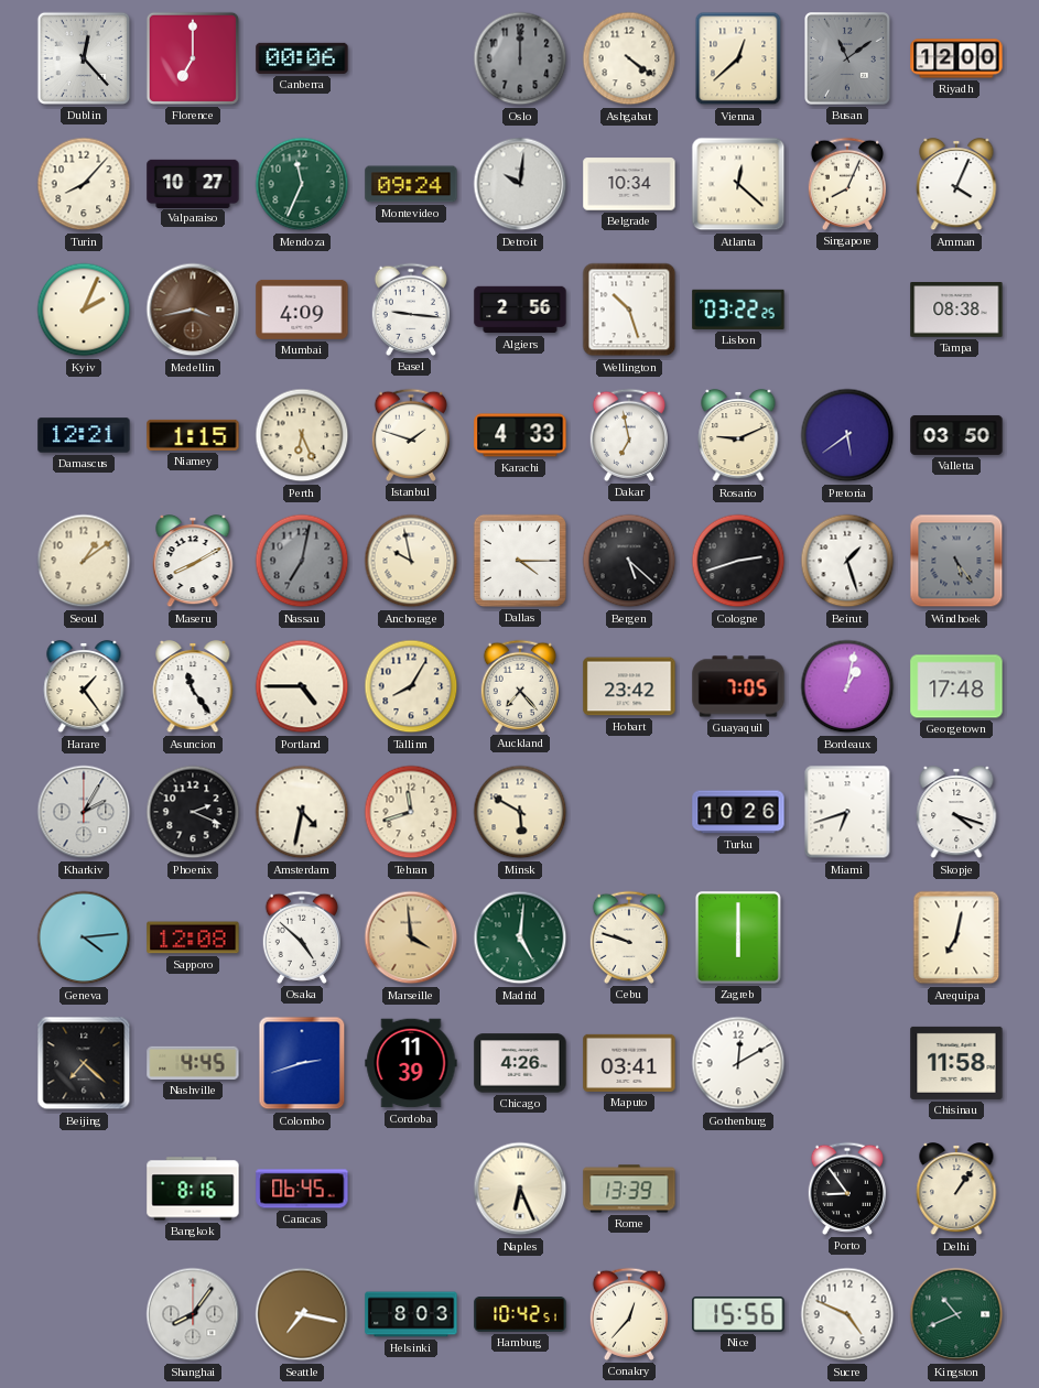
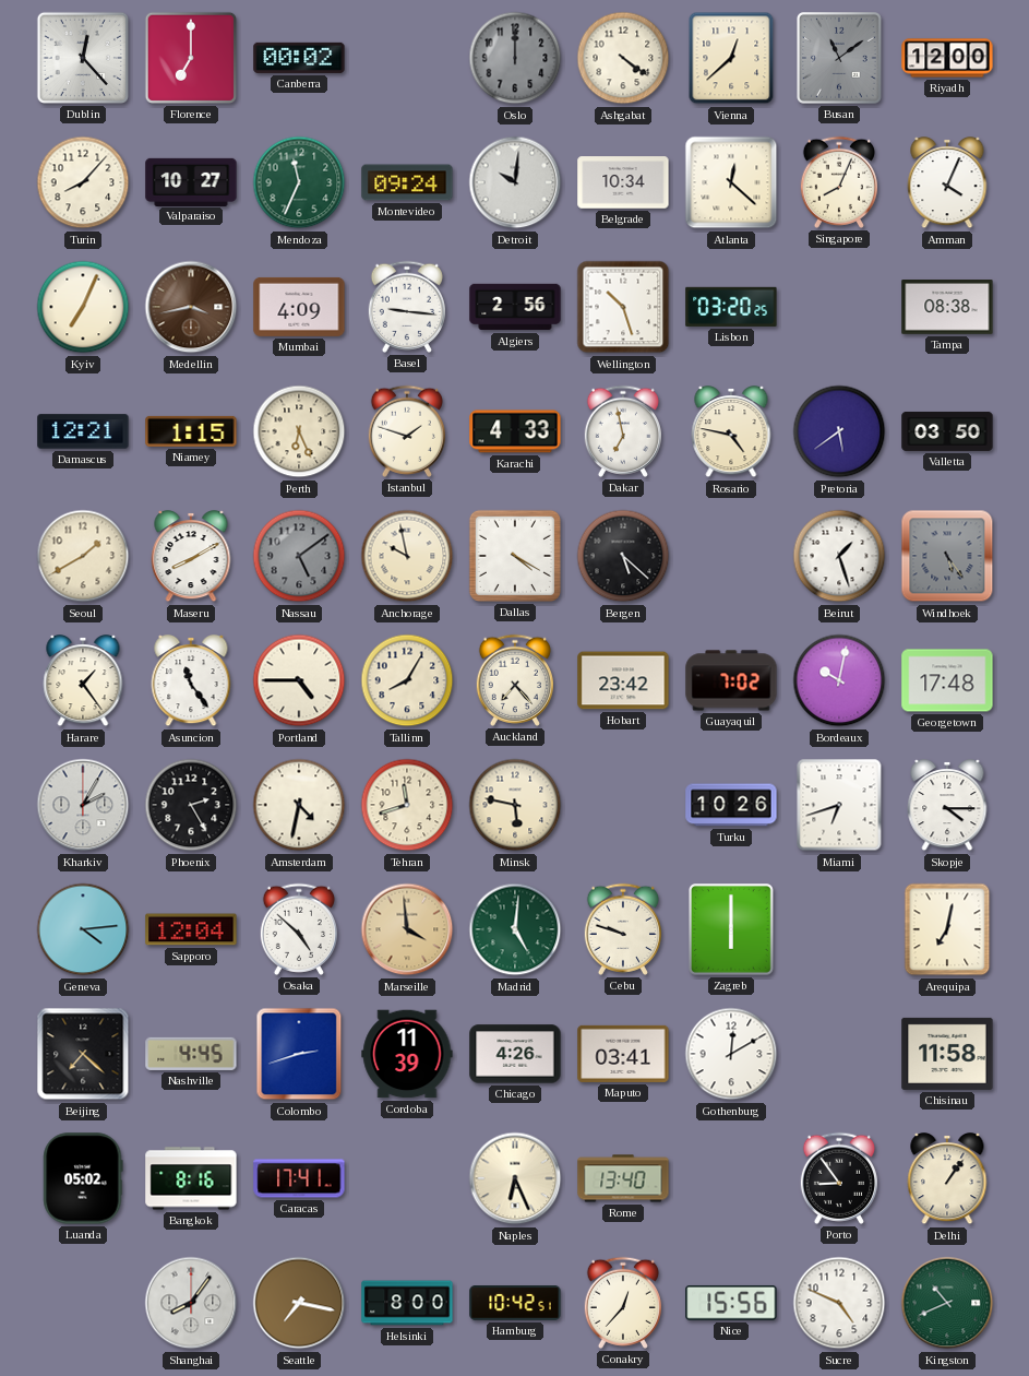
Canberra: 00:06 -> 00:02 (299, 58)
Kyiv: 2:04 -> 7:04 (83, 307)
Lisbon: 03:22 -> 03:20 (731, 307)
Rosario: 9:11 -> 4:47 (731, 432)
Seoul: 1:09 -> 1:40 (83, 556)
Nassau: 7:02 -> 5:09 (299, 556)
Dallas: 4:15 -> 4:20 (515, 556)
Cologne: 2:42 -> none (738, 561)
Guayaquil: 7:05 -> 7:02 (731, 680)
Bordeaux: 1:02 -> 10:02 (839, 680)
Phoenix: 2:19 -> 2:25 (191, 805)
Minsk: 5:50 -> 5:47 (515, 805)
Skopje: 4:18 -> 4:15 (947, 806)
Sapporo: 12:08 -> 12:04 (191, 929)
Luanda: none -> 05:02 (83, 1178)
Caracas: 06:45 -> 17:41 (299, 1178)
Rome: 13:39 -> 13:40 (623, 1178)
Helsinki: 8:03 -> 8:00 (407, 1303)
